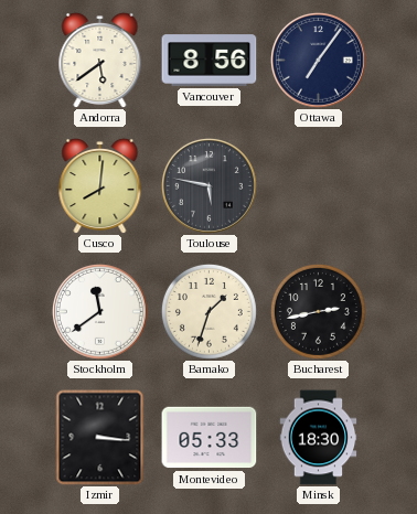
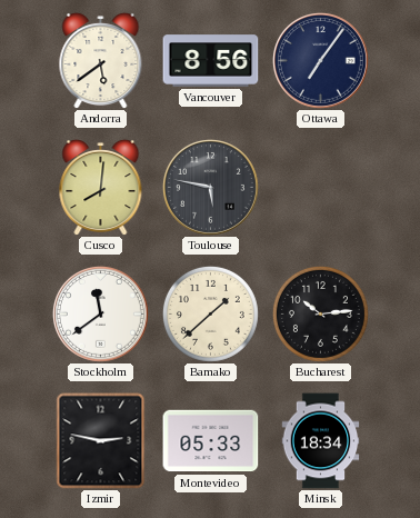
Bamako: 1:33 -> 1:38 (210, 313)
Bucharest: 2:43 -> 10:14 (320, 313)
Izmir: 3:16 -> 2:47 (101, 441)
Minsk: 18:30 -> 18:34 (321, 441)
